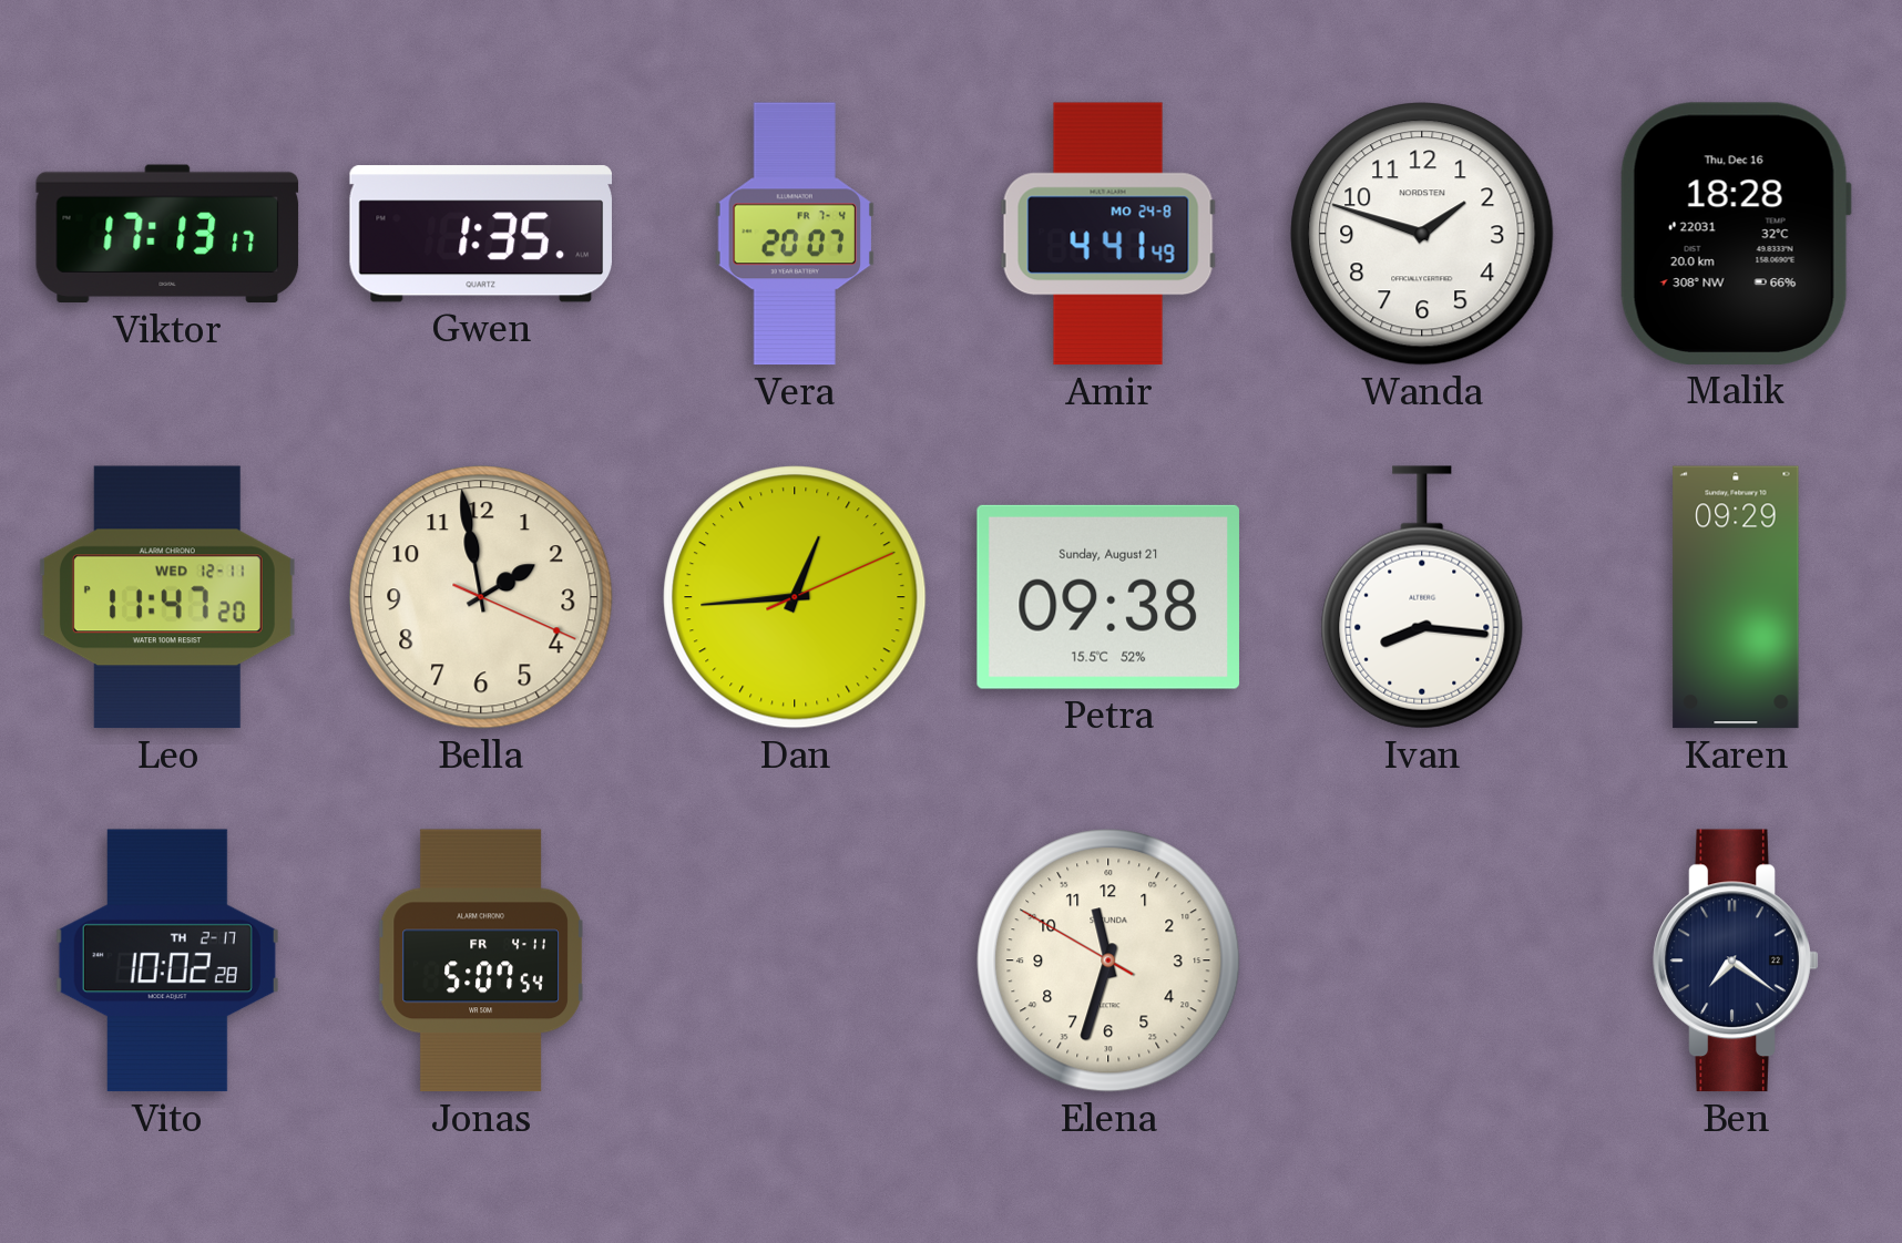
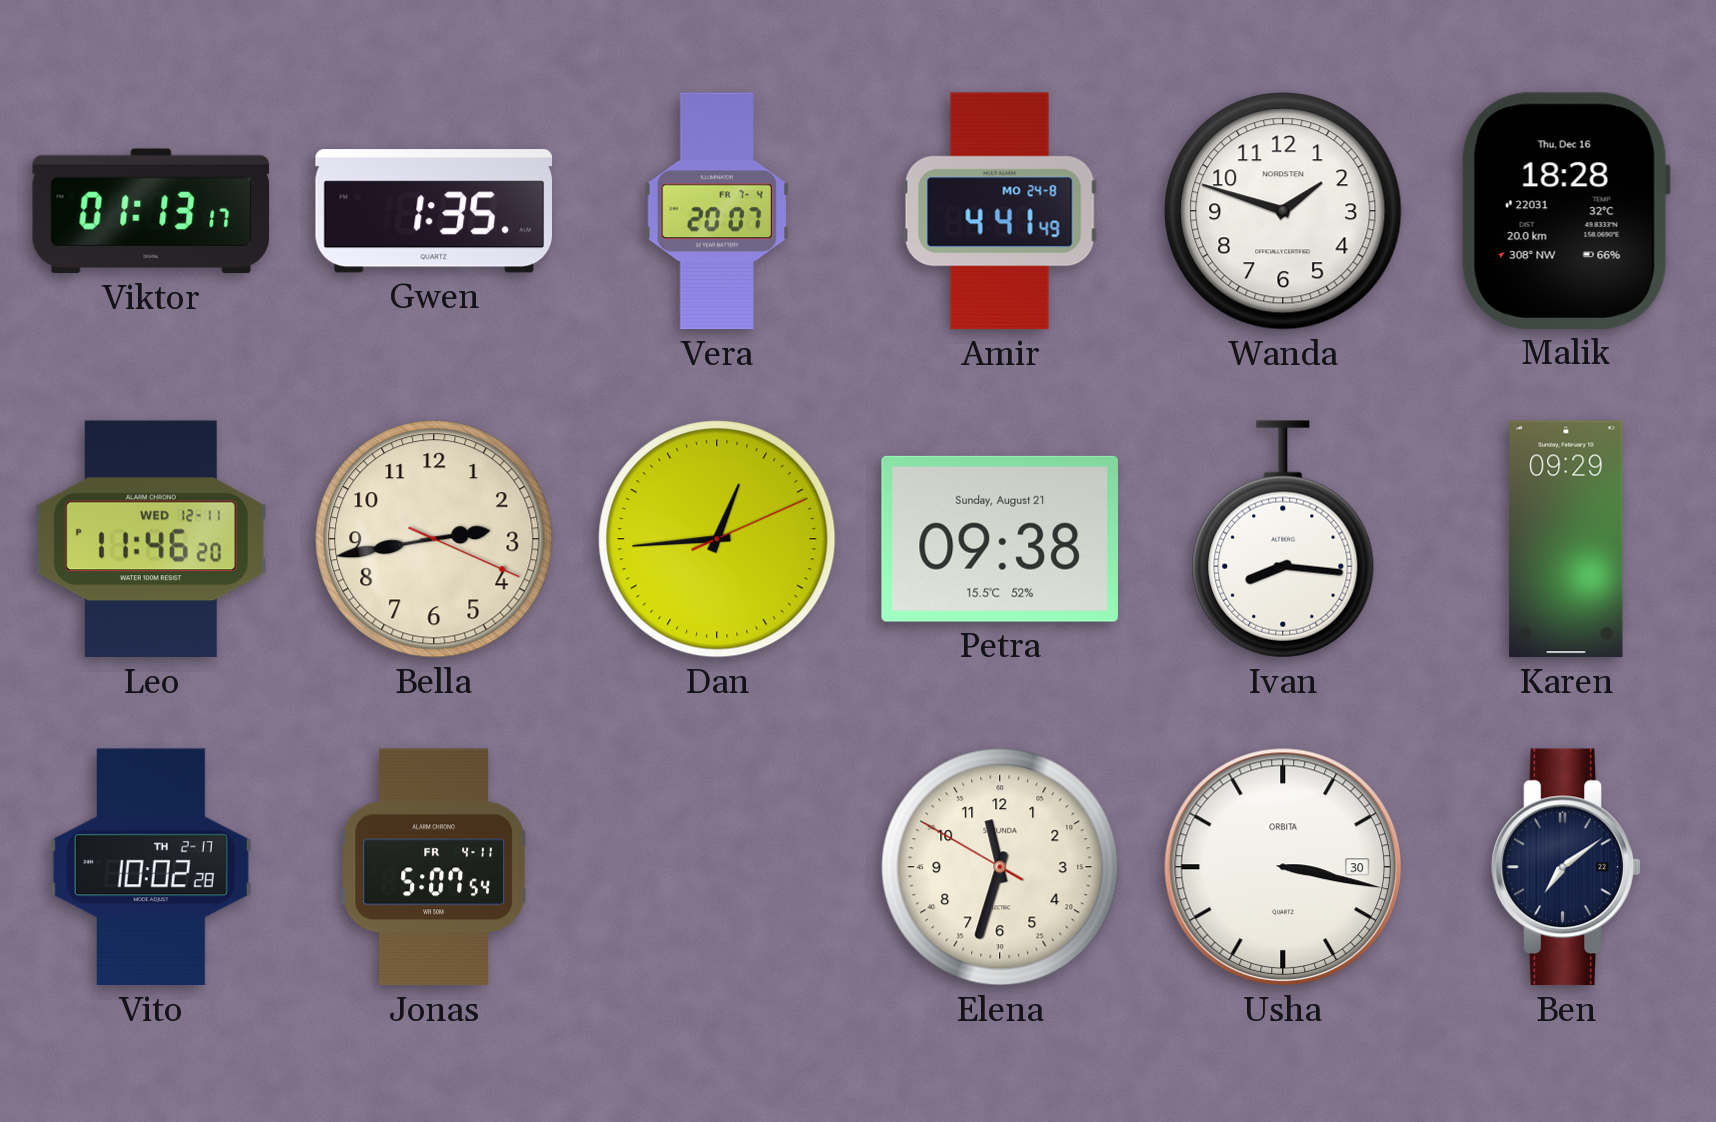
Viktor: 17:13 -> 01:13 (151, 211)
Leo: 11:47 -> 11:46 (151, 539)
Bella: 1:58 -> 2:43 (434, 539)
Usha: none -> 3:17 (1283, 867)
Ben: 7:21 -> 7:09 (1566, 867)
